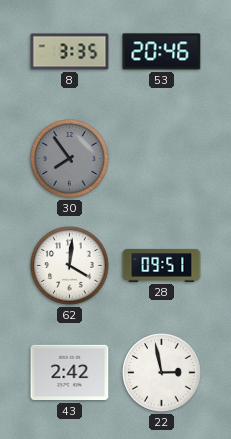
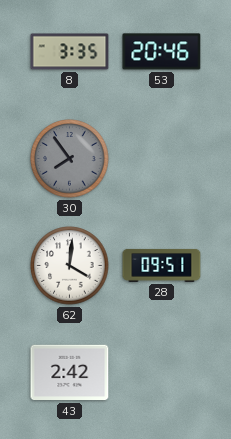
22: 2:58 -> none (162, 373)
